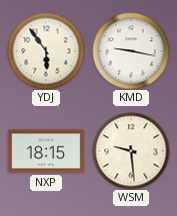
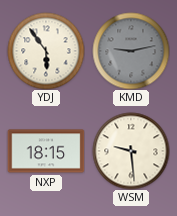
KMD: 9:17 -> 9:13 (131, 51)
KMD dial: white -> grey (131, 51)
